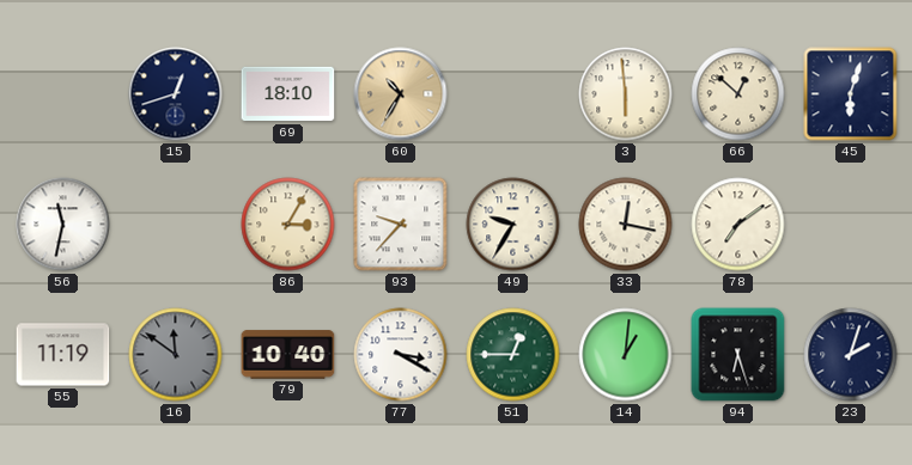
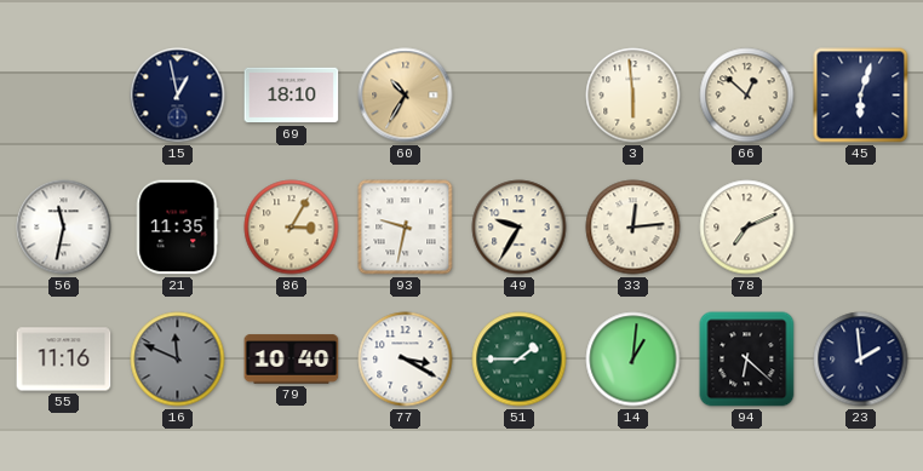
15: 12:42 -> 12:58 (178, 96)
21: none -> 11:35 (178, 228)
93: 9:37 -> 9:32 (406, 228)
33: 12:17 -> 12:14 (634, 228)
78: 7:09 -> 7:11 (747, 228)
55: 11:19 -> 11:16 (64, 360)
16: 11:51 -> 11:49 (178, 360)
51: 12:45 -> 1:45 (520, 360)
94: 6:27 -> 6:22 (747, 360)
23: 2:03 -> 1:59 (861, 360)
